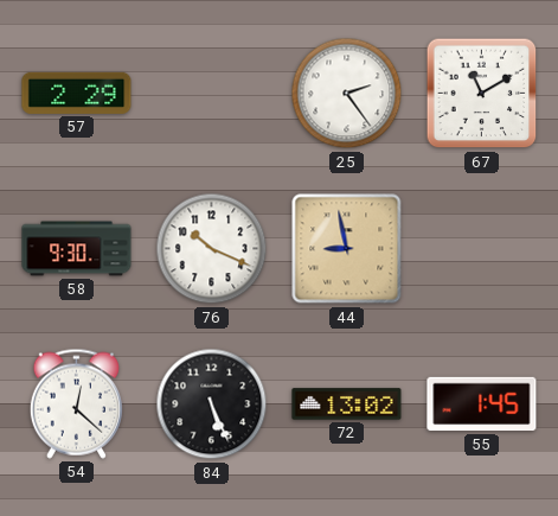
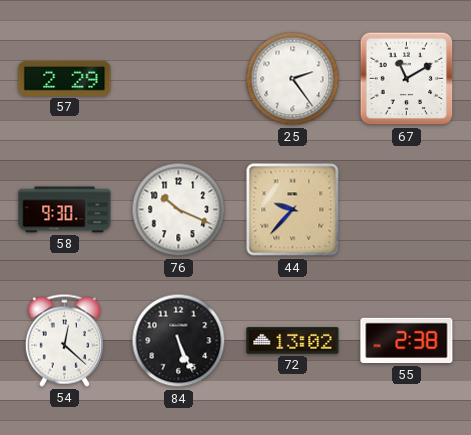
44: 8:58 -> 9:37 (293, 210)
55: 1:45 -> 2:38 (407, 341)
